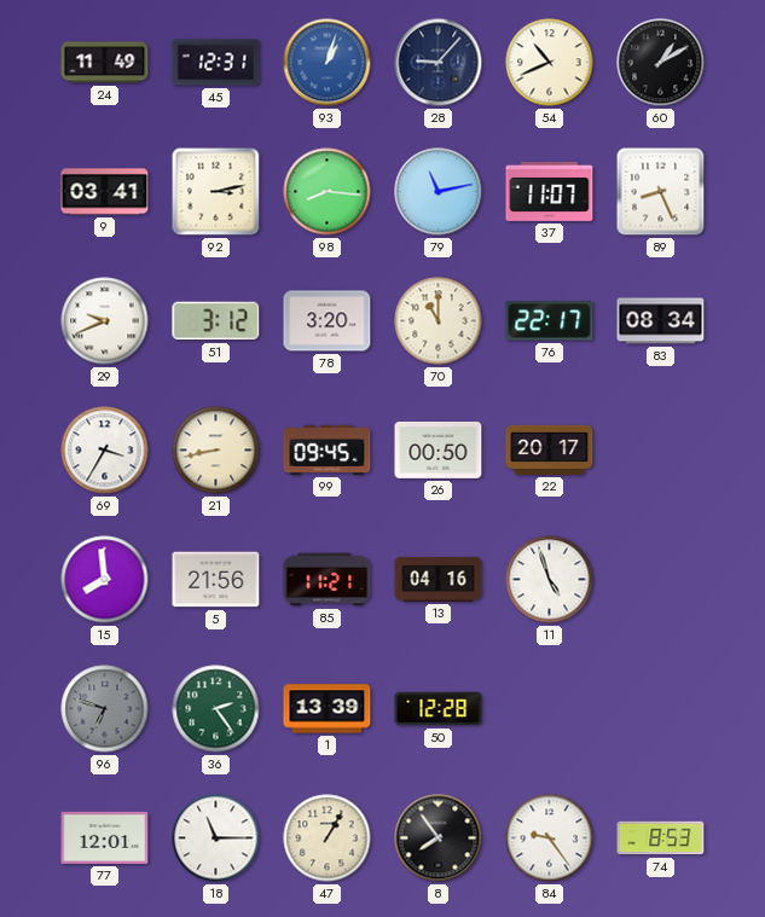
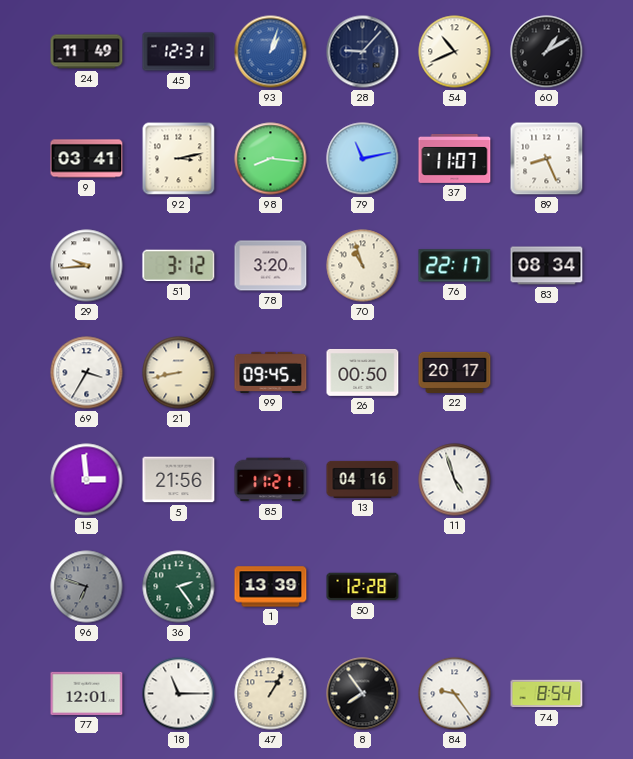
29: 9:41 -> 9:44 (87, 266)
70: 11:00 -> 10:57 (363, 266)
15: 7:59 -> 2:59 (87, 480)
74: 8:53 -> 8:54 (547, 694)
